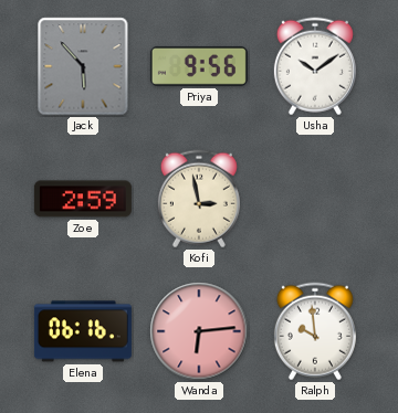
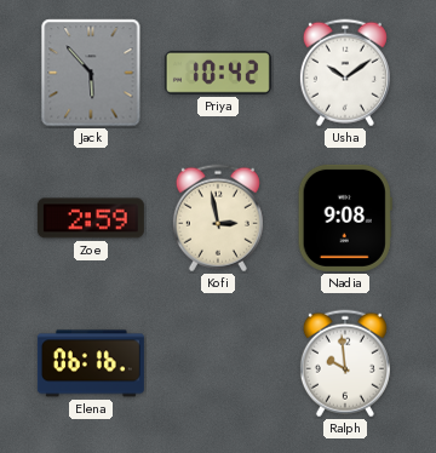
Priya: 9:56 -> 10:42 (218, 73)
Nadia: none -> 9:08 (345, 218)
Wanda: 6:14 -> none (199, 331)
